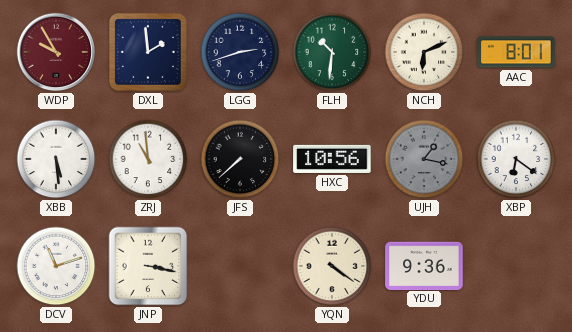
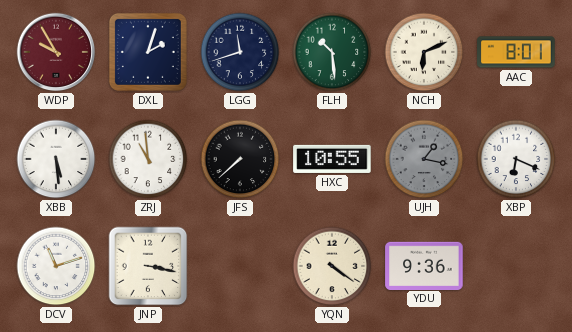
DXL: 1:59 -> 2:03 (148, 52)
LGG: 2:42 -> 11:42 (240, 52)
FLH: 10:31 -> 10:29 (332, 52)
HXC: 10:56 -> 10:55 (332, 159)
XBP: 6:21 -> 6:19 (516, 159)
